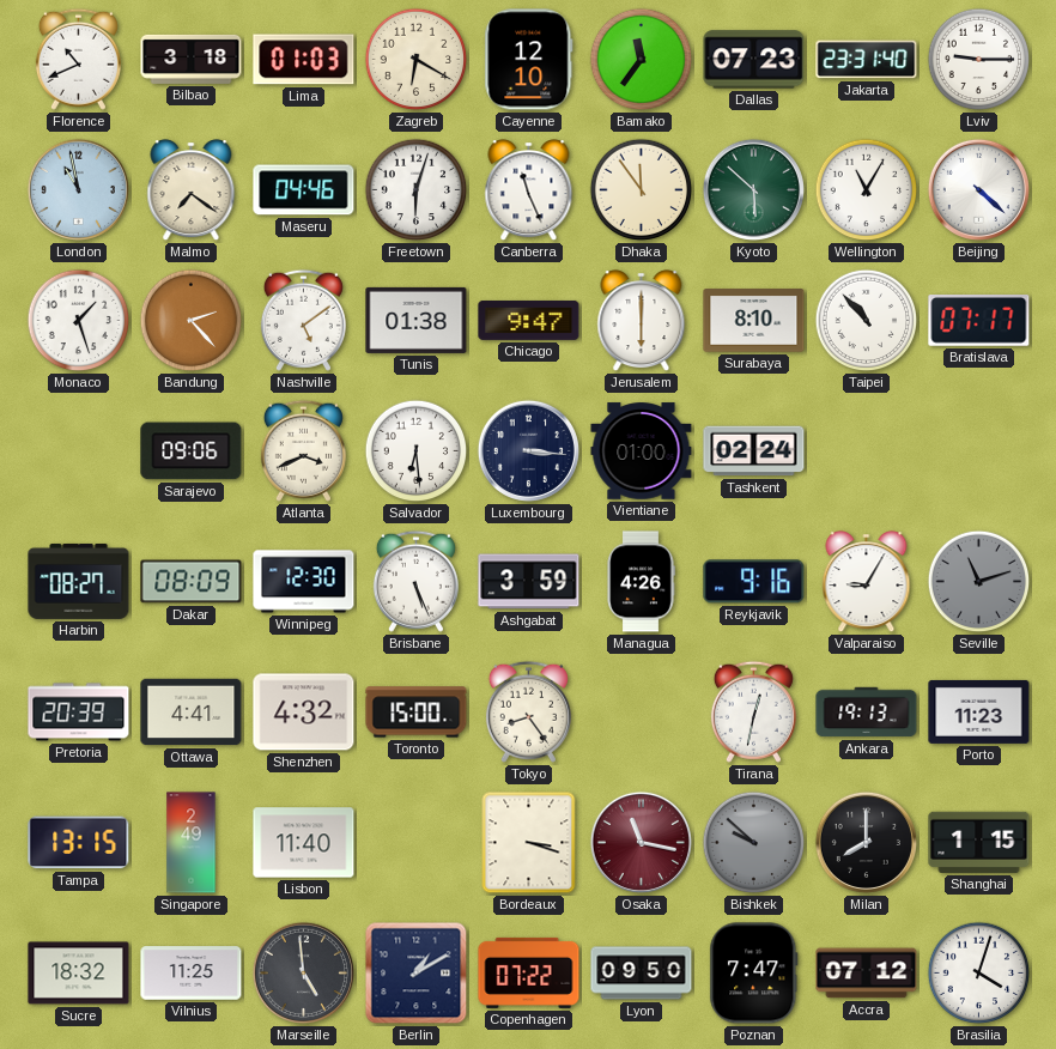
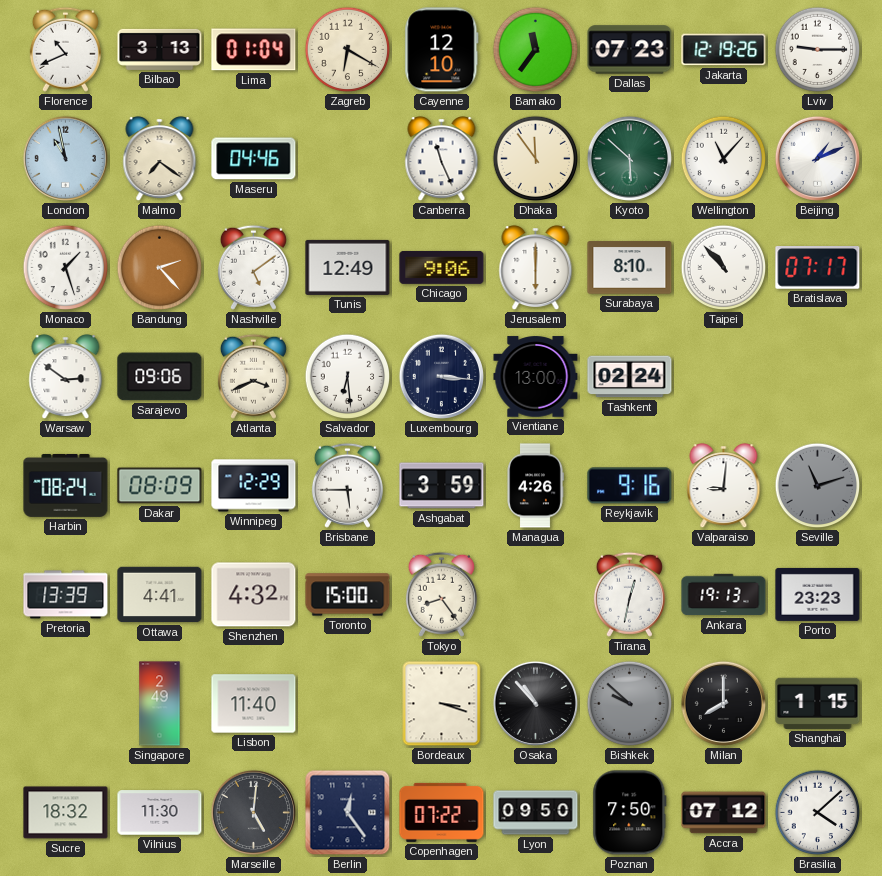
Bilbao: 3:18 -> 3:13 (160, 49)
Lima: 01:03 -> 01:04 (254, 50)
Jakarta: 23:31 -> 12:19 (724, 50)
Freetown: 6:03 -> none (417, 190)
Wellington: 11:05 -> 11:07 (724, 159)
Beijing: 4:22 -> 1:11 (817, 158)
Tunis: 01:38 -> 12:49 (348, 267)
Chicago: 9:47 -> 9:06 (442, 267)
Warsaw: none -> 2:51 (66, 377)
Vientiane: 01:00 -> 13:00 (536, 377)
Harbin: 08:27 -> 08:24 (66, 485)
Winnipeg: 12:30 -> 12:29 (254, 486)
Brisbane: 5:26 -> 5:45 (347, 485)
Valparaiso: 9:05 -> 9:01 (724, 486)
Pretoria: 20:39 -> 13:39 (66, 595)
Porto: 11:23 -> 23:23 (818, 594)
Tampa: 13:15 -> none (79, 843)
Osaka: 11:17 -> 10:53 (535, 703)
Osaka dial: burgundy -> black (535, 703)
Vilnius: 11:25 -> 11:30 (160, 813)
Marseille: 4:59 -> 5:01 (253, 812)
Berlin: 1:10 -> 12:24 (348, 813)
Poznan: 7:47 -> 7:50 (630, 813)
Brasilia: 4:03 -> 4:08 (818, 813)
